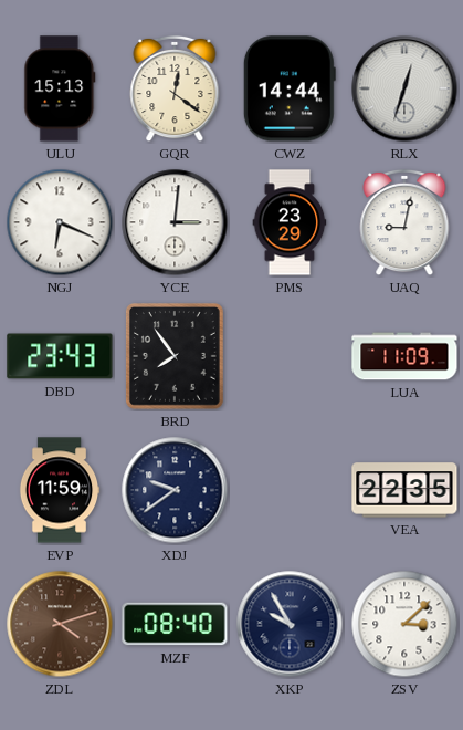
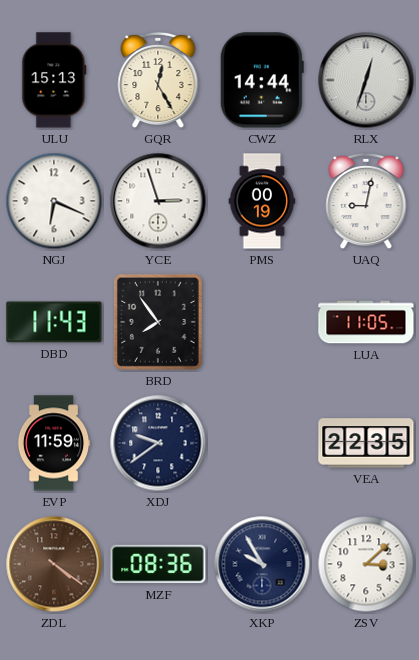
GQR: 12:21 -> 12:25 (158, 80)
YCE: 3:01 -> 2:57 (158, 201)
PMS: 23:29 -> 00:19 (262, 201)
DBD: 23:43 -> 11:43 (54, 322)
LUA: 11:09 -> 11:05 (366, 322)
ZDL: 4:12 -> 4:21 (54, 564)
MZF: 08:40 -> 08:36 (158, 564)
